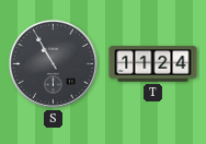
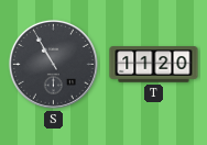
T: 11:24 -> 11:20 (154, 65)
